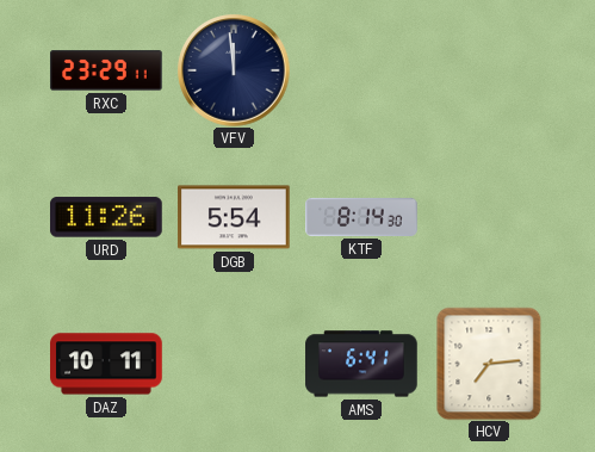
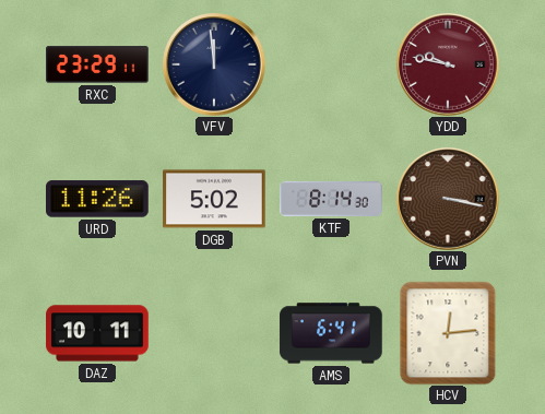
YDD: none -> 9:47 (448, 64)
DGB: 5:54 -> 5:02 (214, 199)
PVN: none -> 3:17 (448, 199)
HCV: 7:14 -> 12:14 (448, 333)
